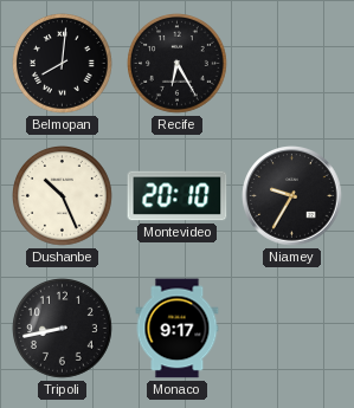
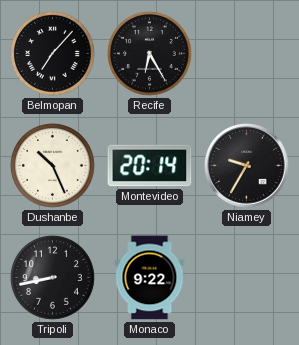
Belmopan: 8:01 -> 7:07 (53, 54)
Montevideo: 20:10 -> 20:14 (150, 166)
Monaco: 9:17 -> 9:22 (150, 278)
